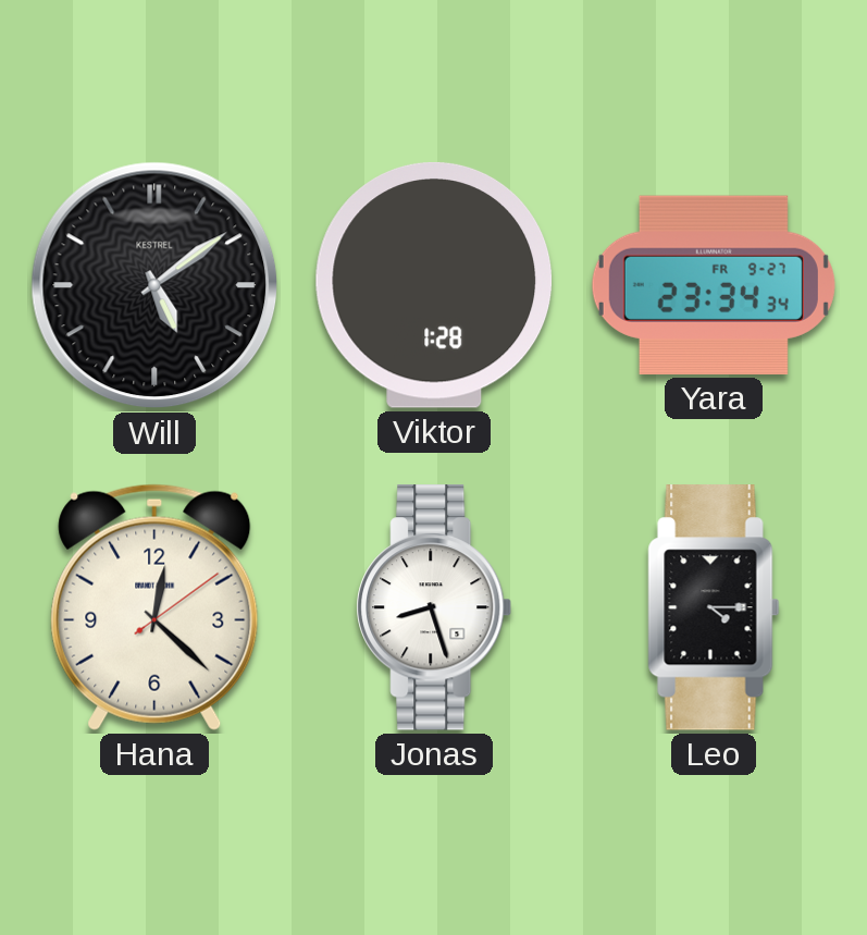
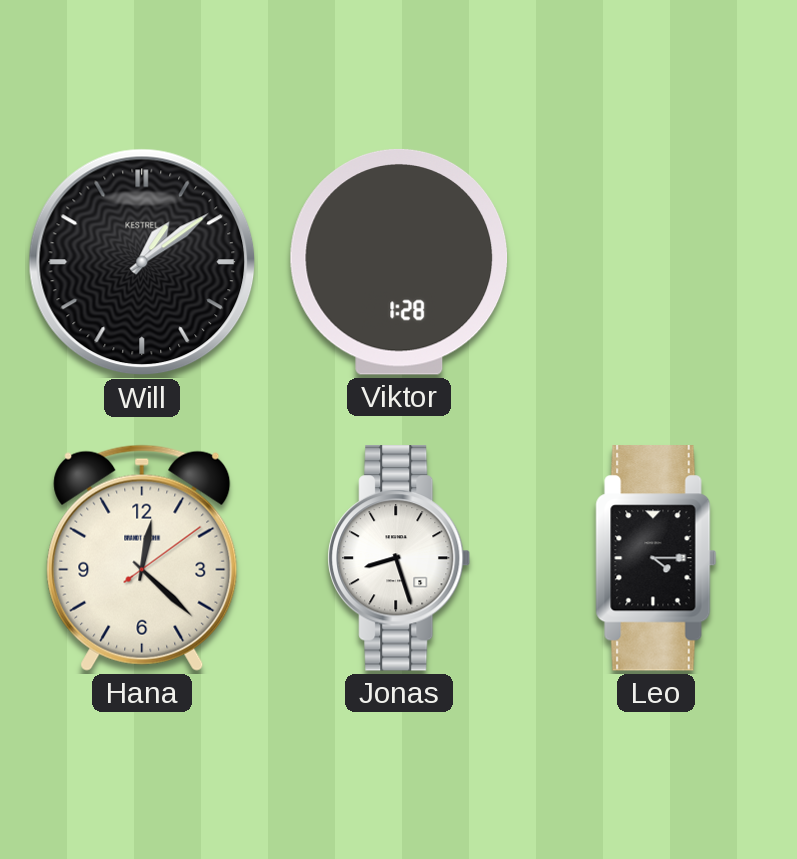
Will: 5:09 -> 1:09 (142, 262)
Yara: 23:34 -> none (714, 285)
